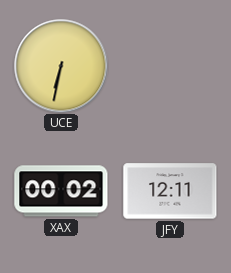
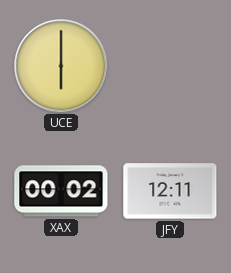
UCE: 6:32 -> 6:00 (61, 66)
